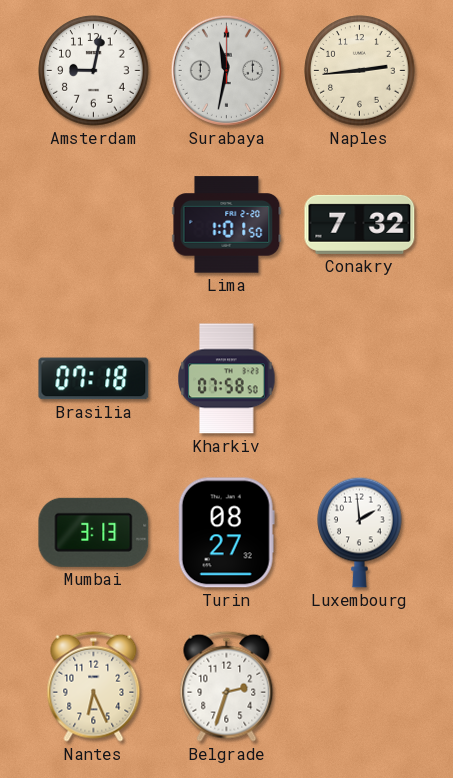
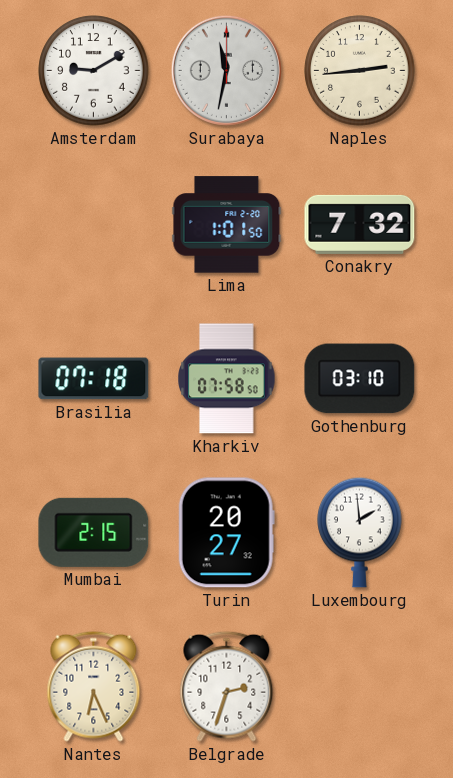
Amsterdam: 9:02 -> 9:10 (94, 71)
Gothenburg: none -> 03:10 (360, 379)
Mumbai: 3:13 -> 2:15 (94, 532)
Turin: 08:27 -> 20:27 (226, 533)
